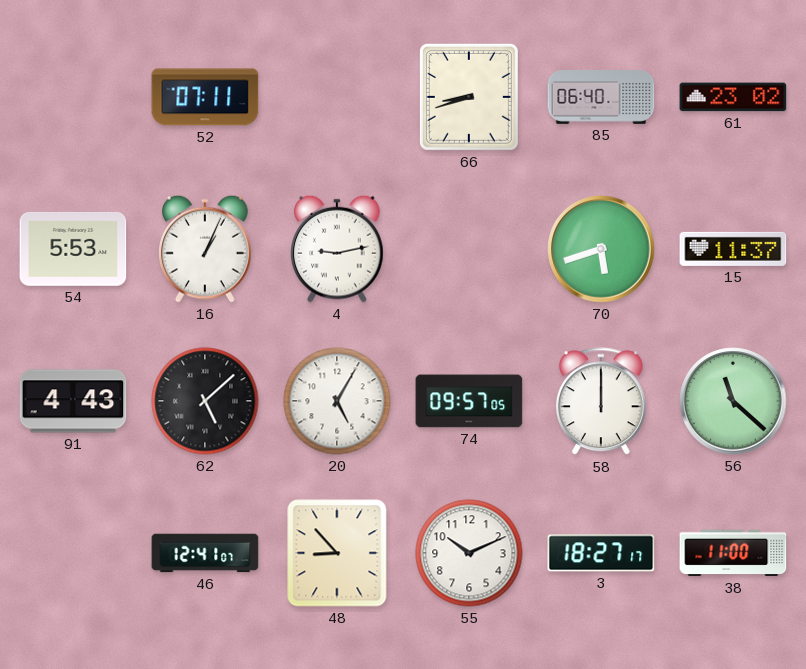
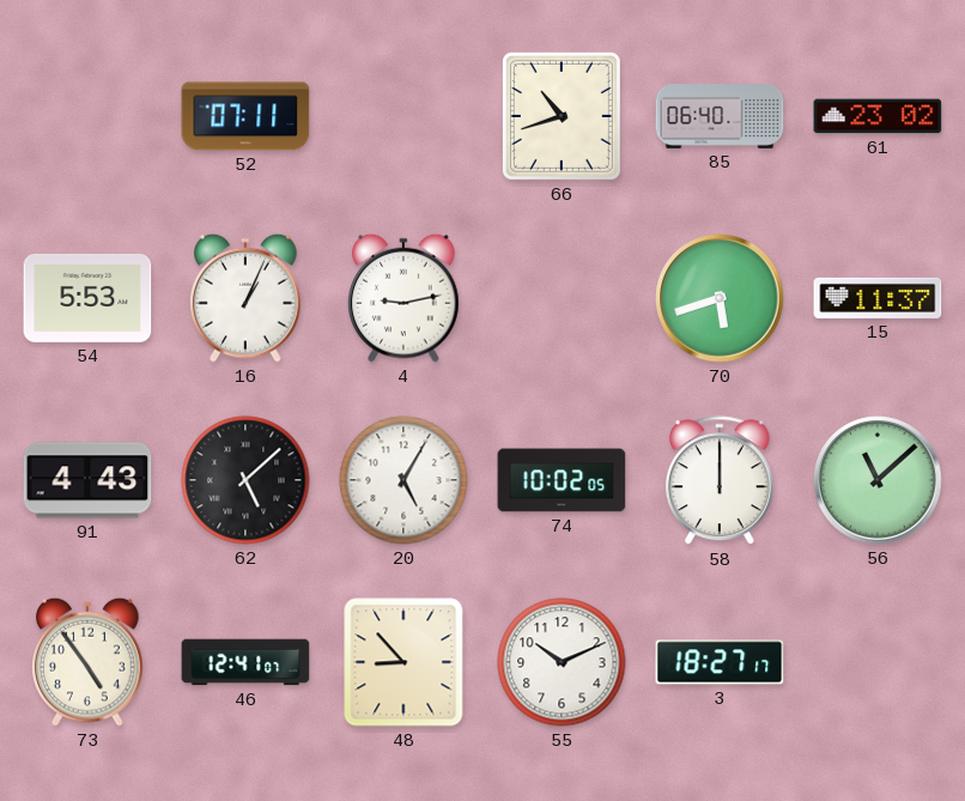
66: 8:42 -> 10:42 (562, 116)
74: 09:57 -> 10:02 (562, 480)
56: 11:22 -> 11:08 (878, 480)
73: none -> 4:54 (89, 662)
38: 11:00 -> none (733, 553)
